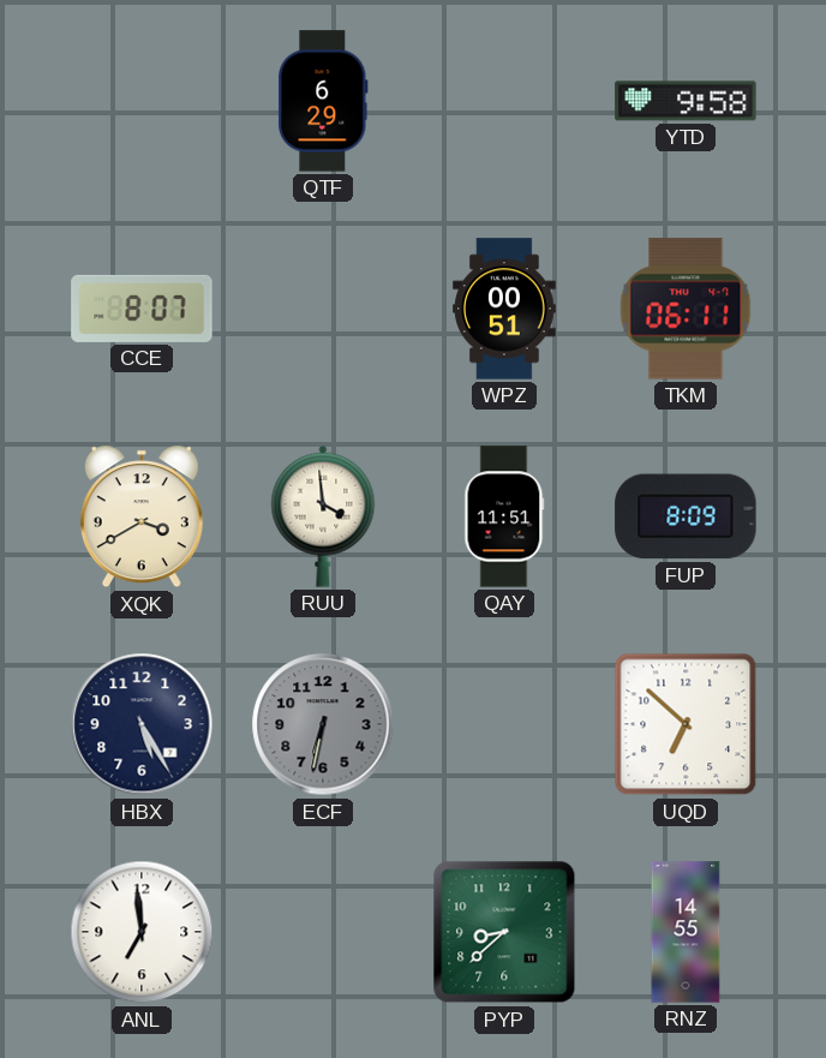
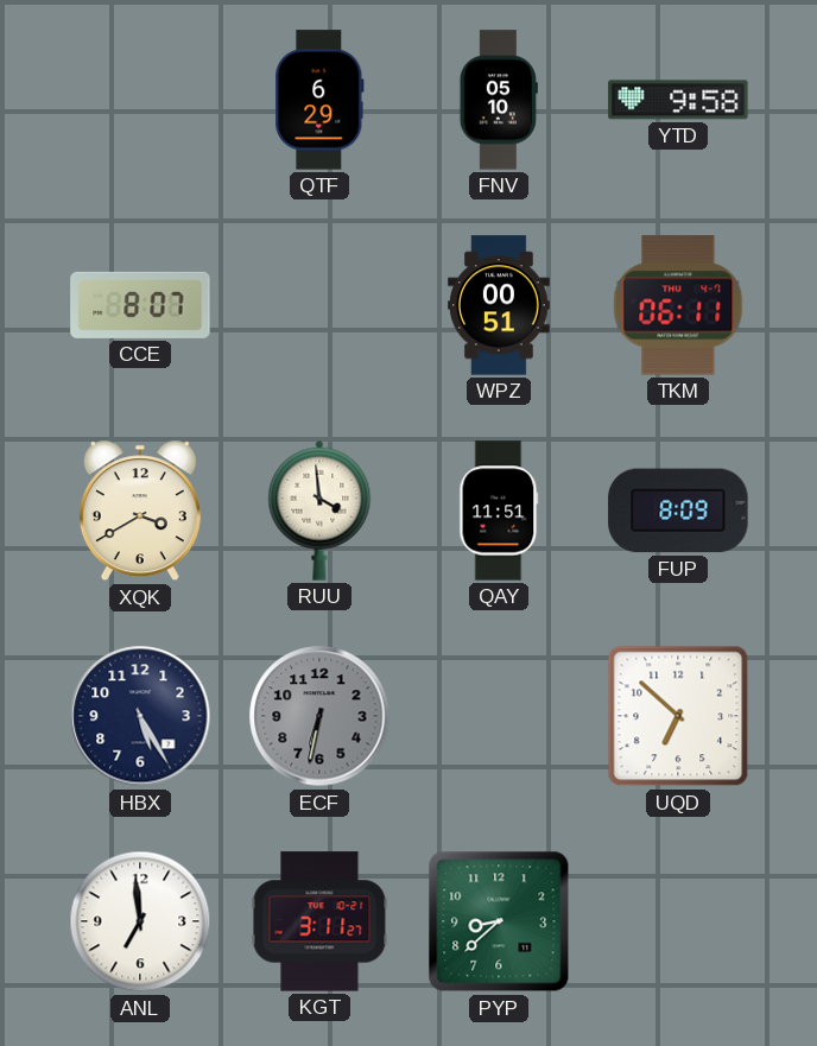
FNV: none -> 05:10 (499, 100)
KGT: none -> 3:11 (319, 921)
RNZ: 14:55 -> none (686, 932)
